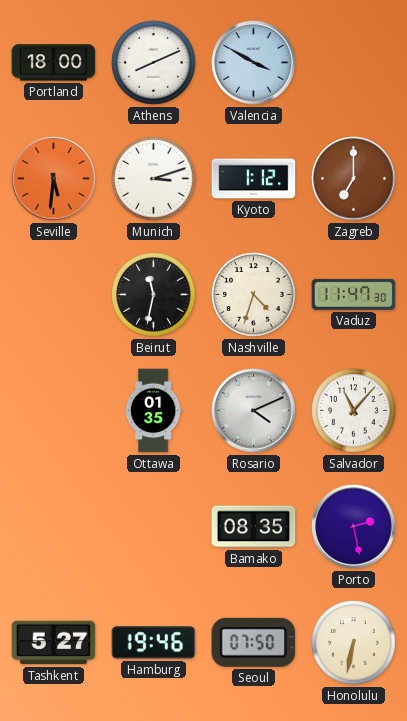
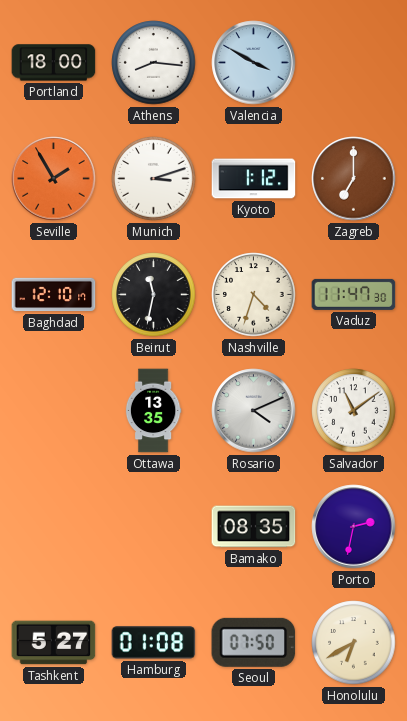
Athens: 8:11 -> 8:16 (154, 63)
Seville: 5:31 -> 1:55 (54, 179)
Baghdad: none -> 12:10 (54, 295)
Ottawa: 01:35 -> 13:35 (153, 411)
Salvador: 11:07 -> 11:09 (354, 411)
Porto: 2:28 -> 2:32 (354, 527)
Hamburg: 19:46 -> 01:08 (154, 643)
Honolulu: 6:32 -> 6:40 (354, 643)
